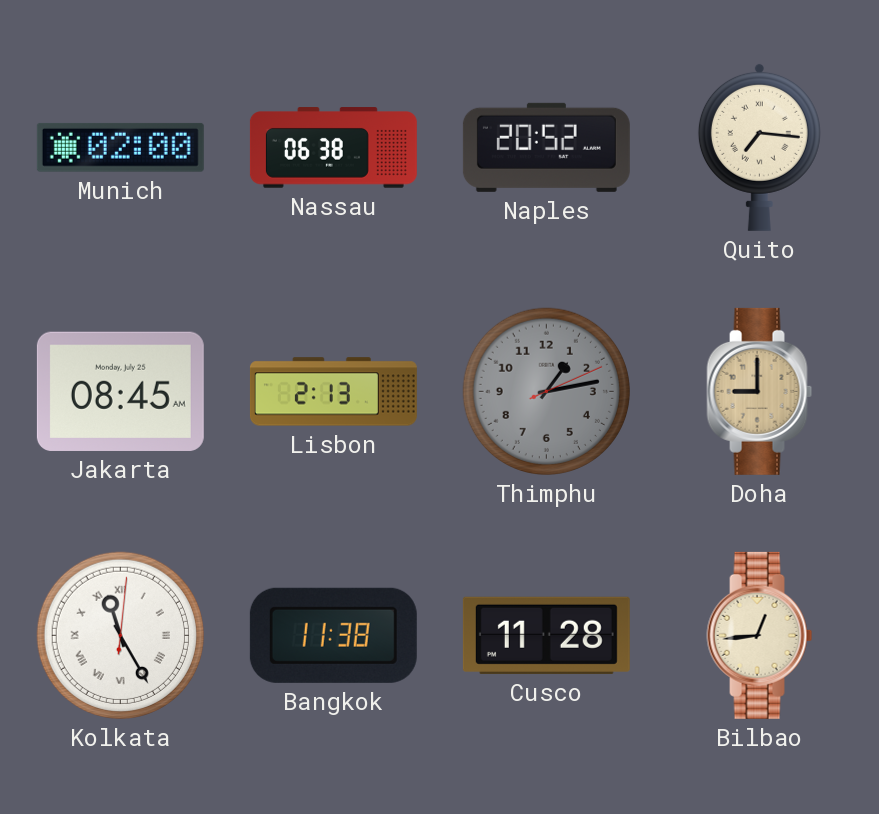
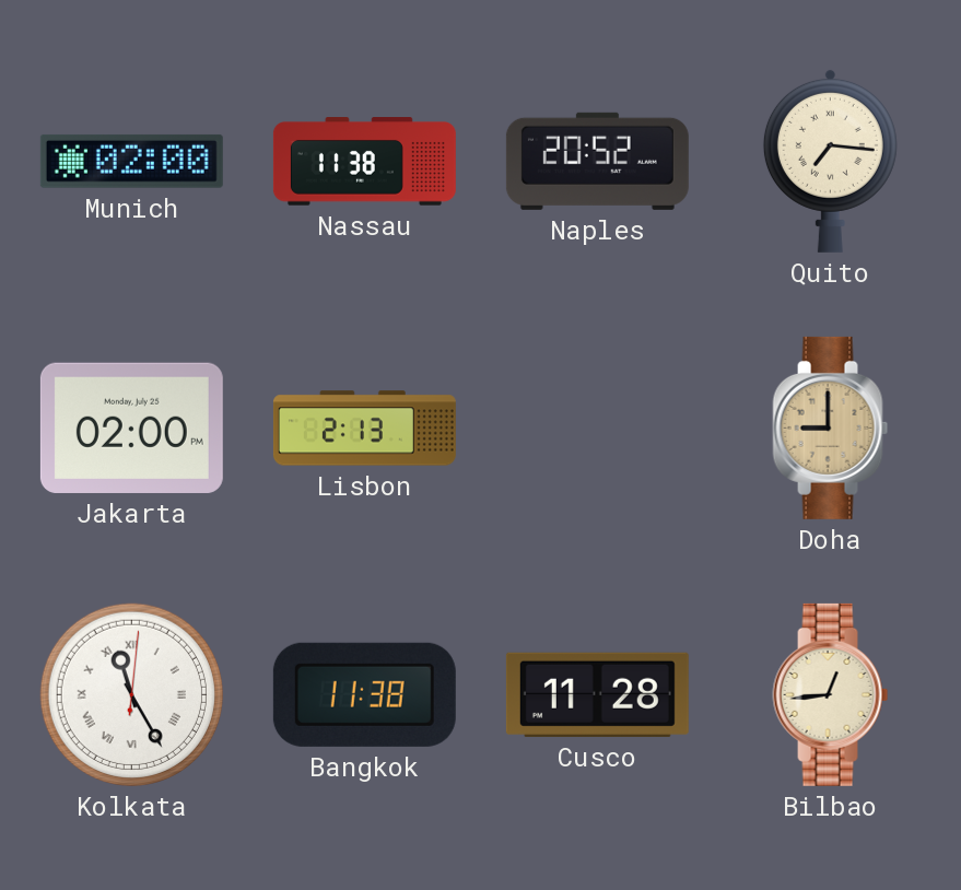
Nassau: 06:38 -> 11:38 (364, 162)
Jakarta: 08:45 -> 02:00 (131, 428)
Thimphu: 1:13 -> none (546, 391)
